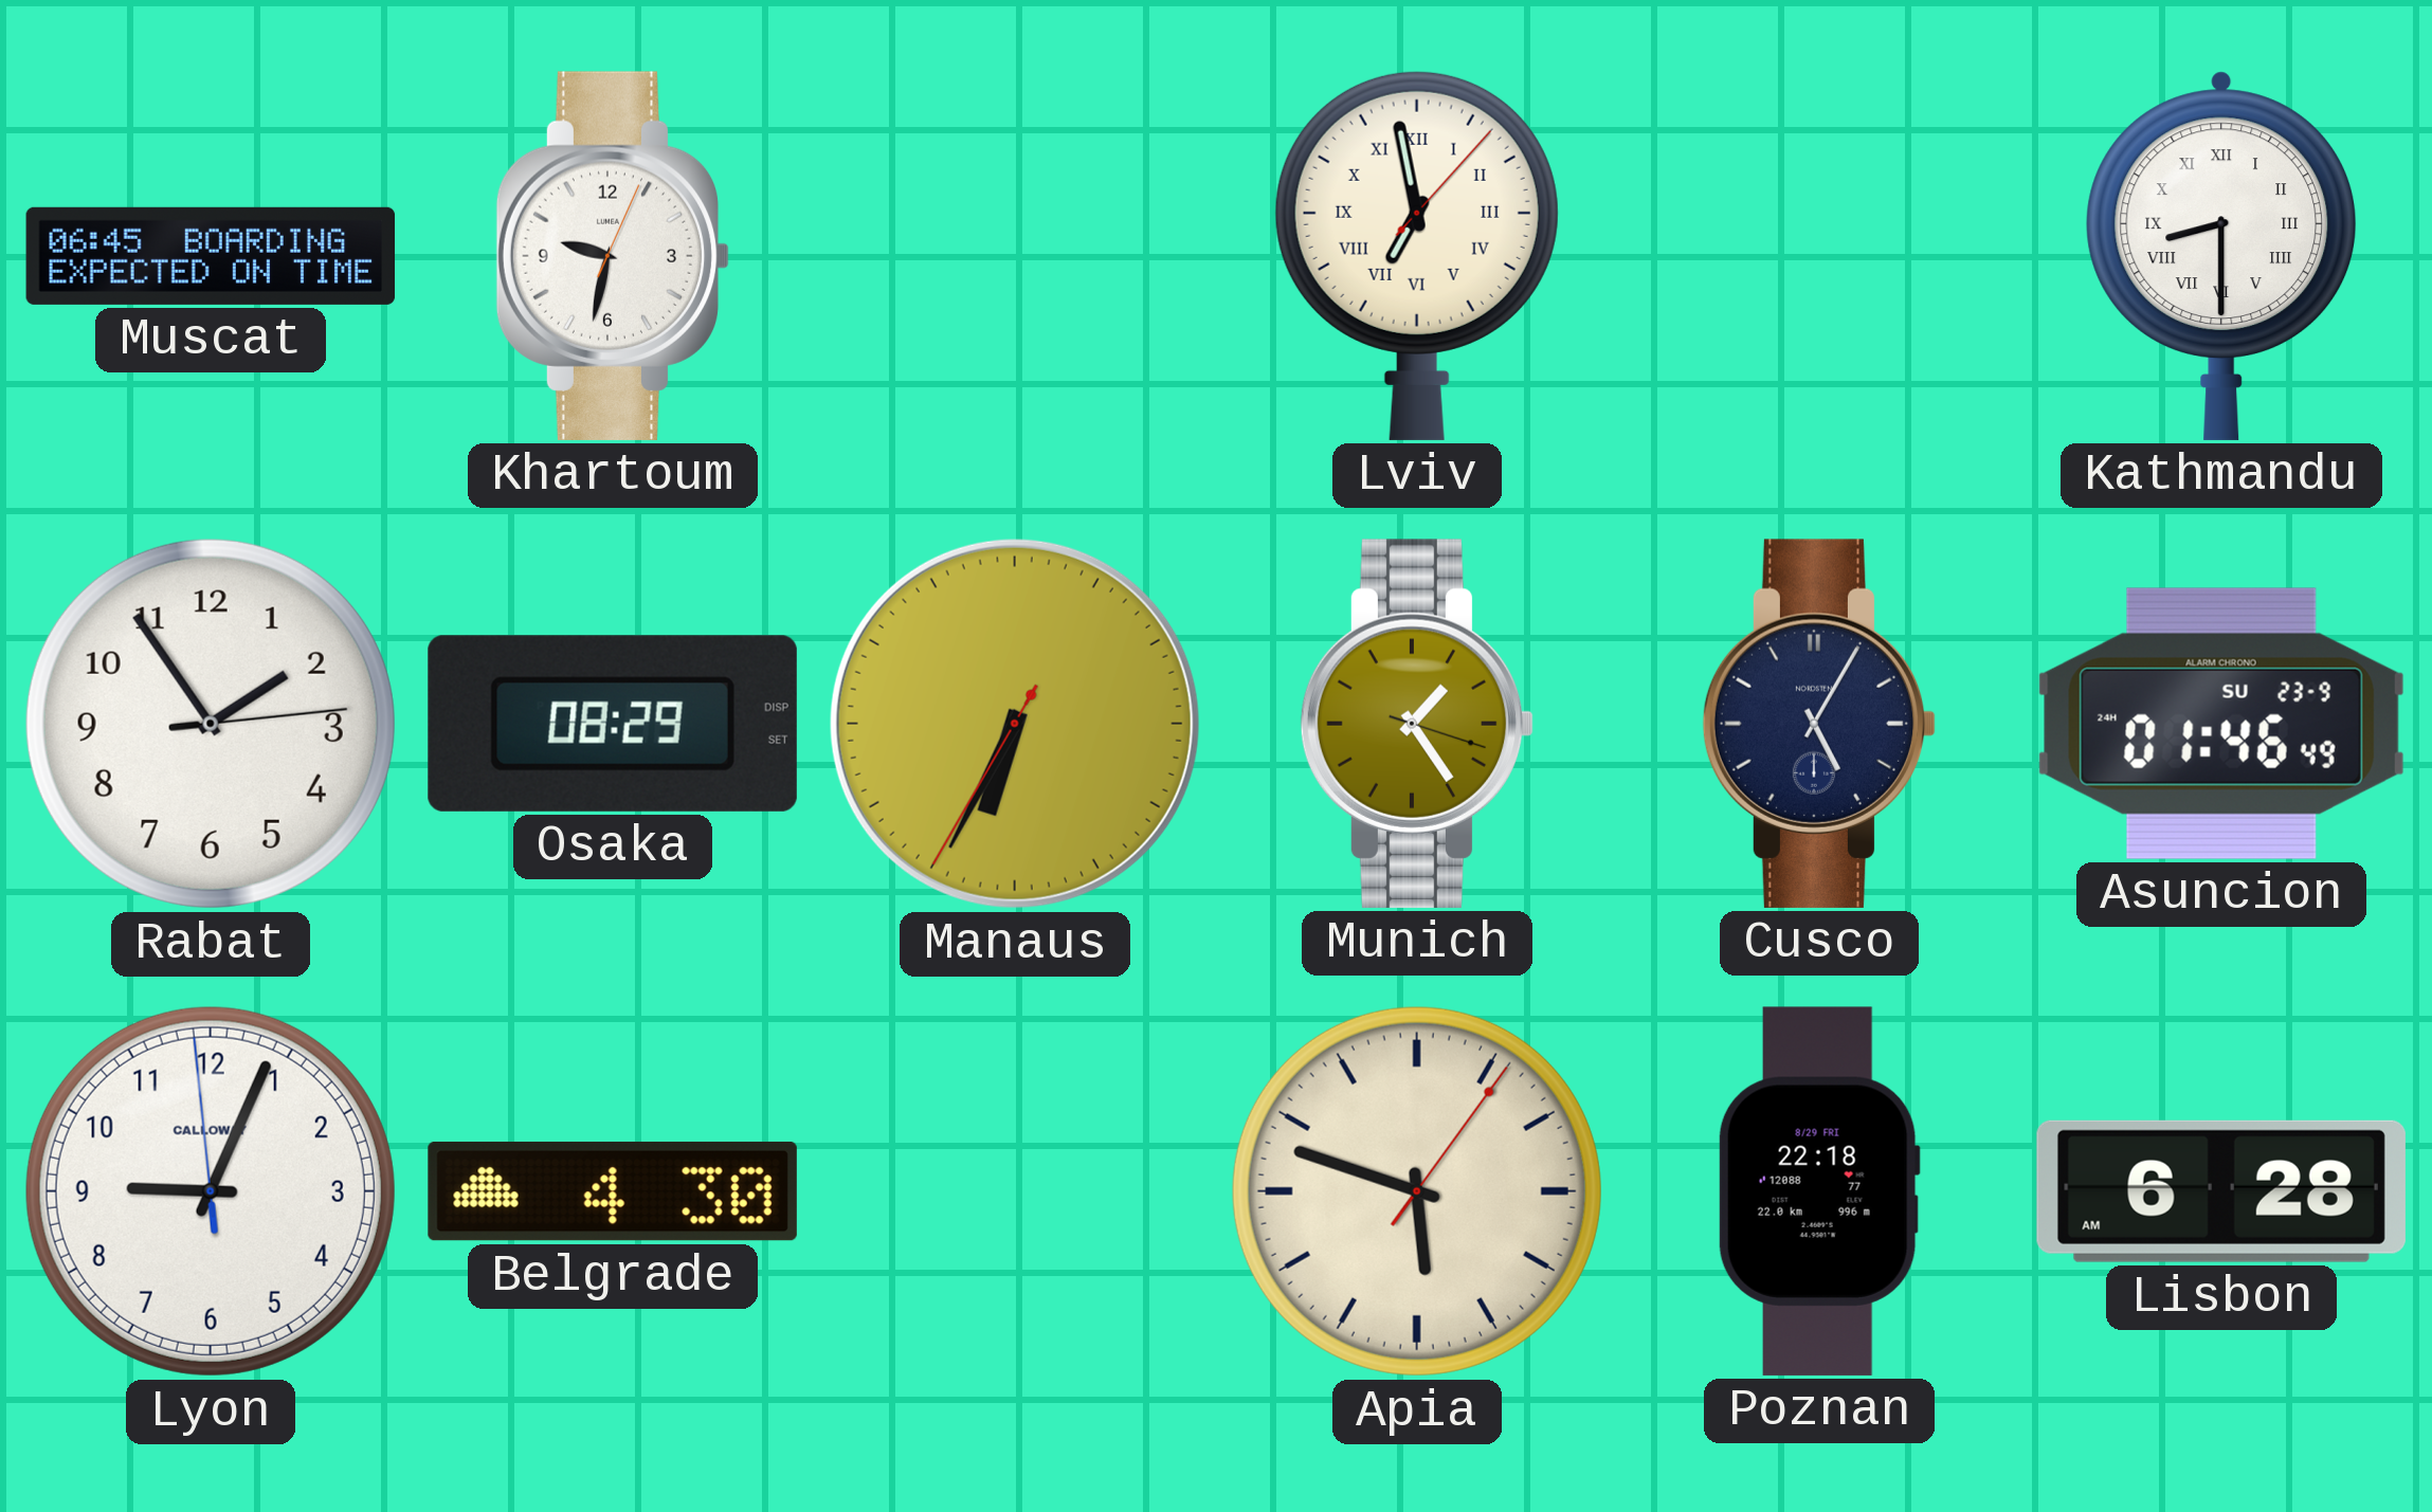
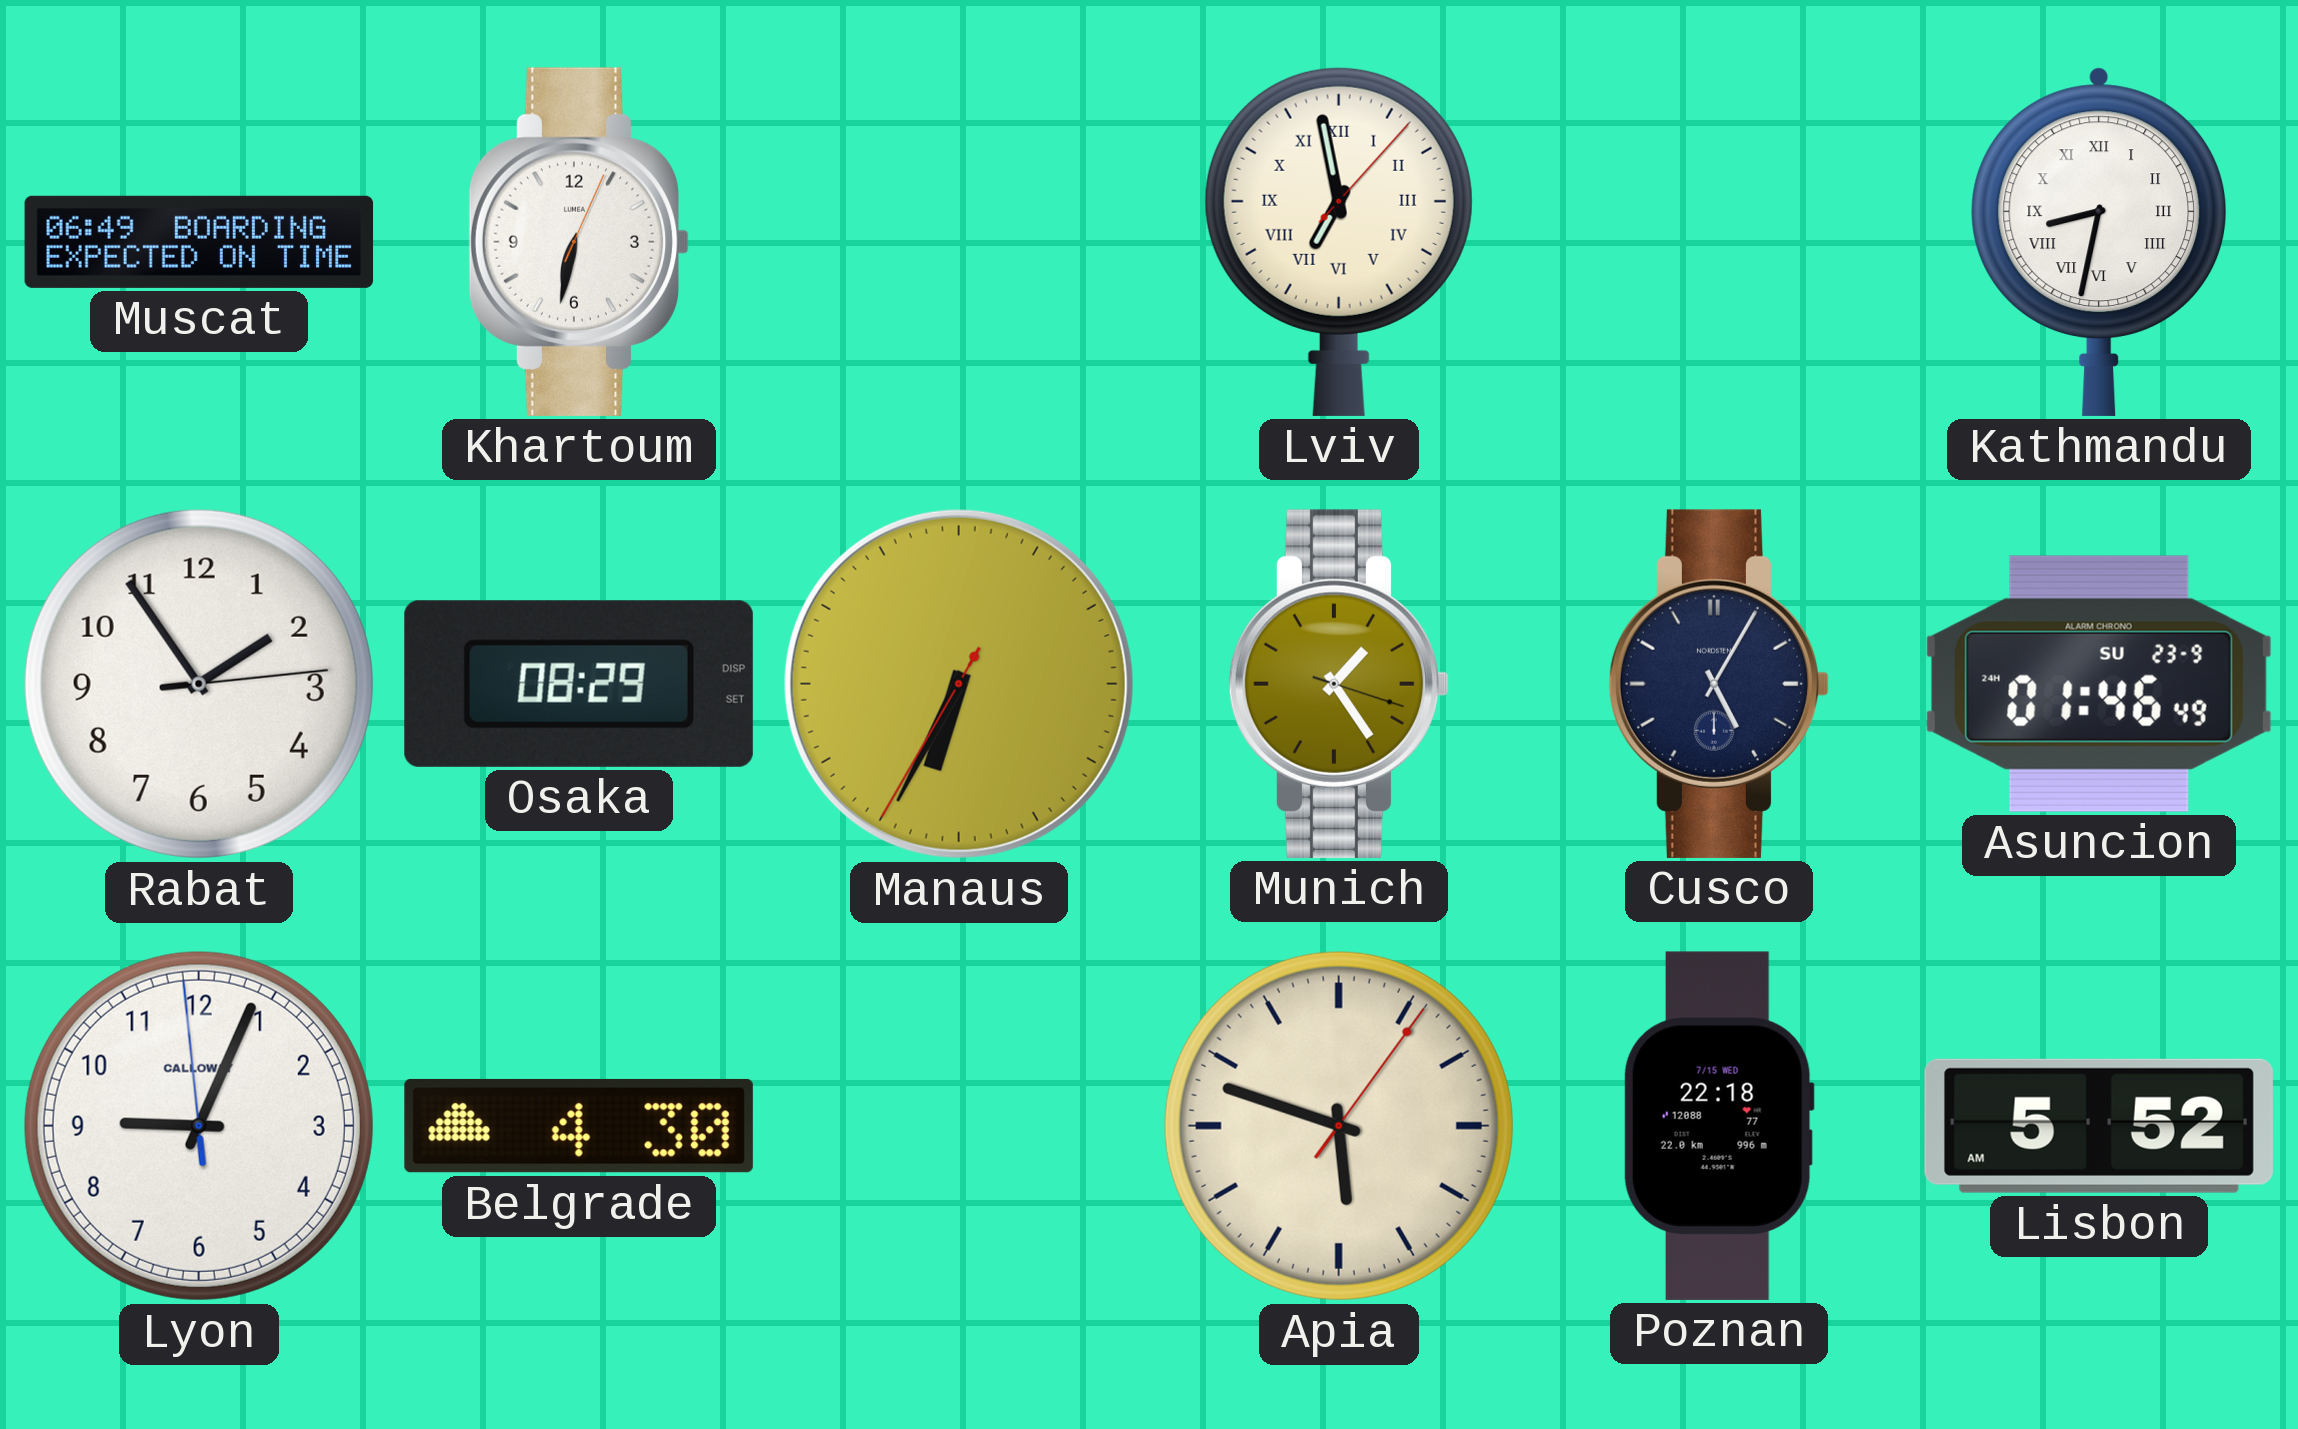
Muscat: 06:45 -> 06:49 (199, 242)
Khartoum: 9:32 -> 6:32 (579, 242)
Kathmandu: 8:30 -> 8:32 (2098, 242)
Poznan date: 8/29 FRI -> 7/15 WED (1719, 1126)
Lisbon: 6:28 -> 5:52 (2099, 1126)
